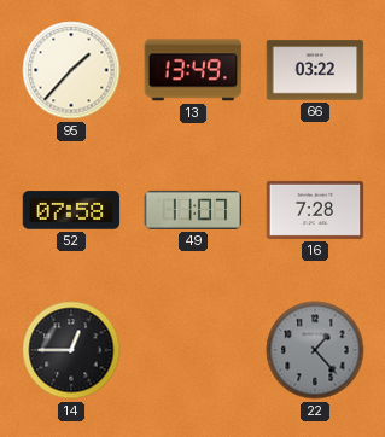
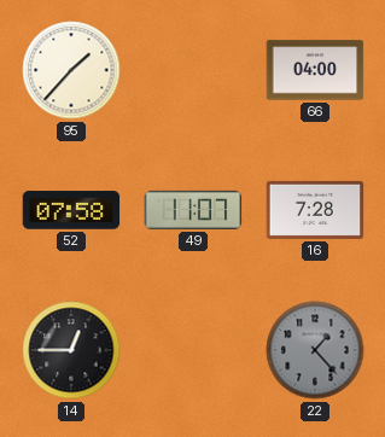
13: 13:49 -> none (193, 70)
66: 03:22 -> 04:00 (315, 70)
